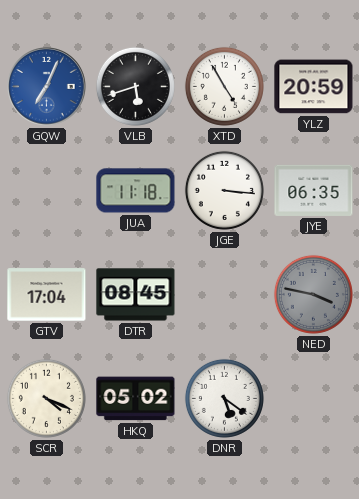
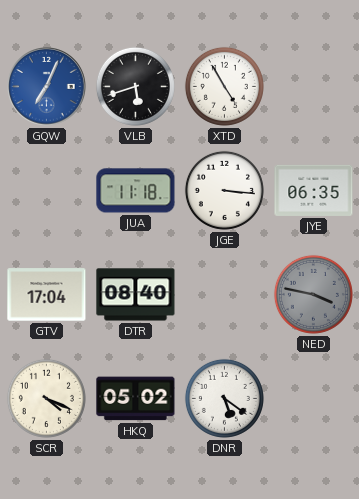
YLZ: 20:59 -> none (314, 87)
DTR: 08:45 -> 08:40 (136, 295)
